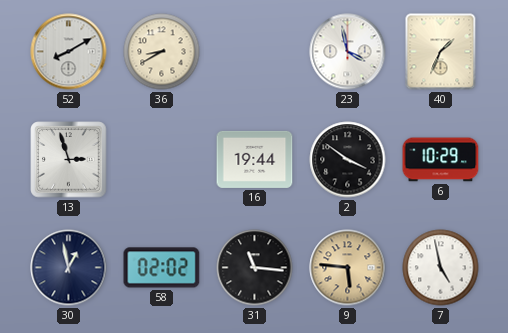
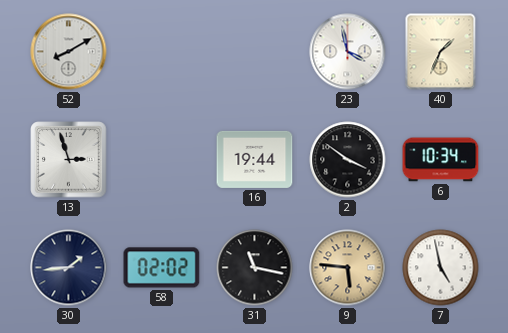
36: 8:40 -> none (162, 52)
6: 10:29 -> 10:34 (441, 160)
30: 12:58 -> 1:44 (69, 268)
31: 11:16 -> 11:17 (255, 268)
